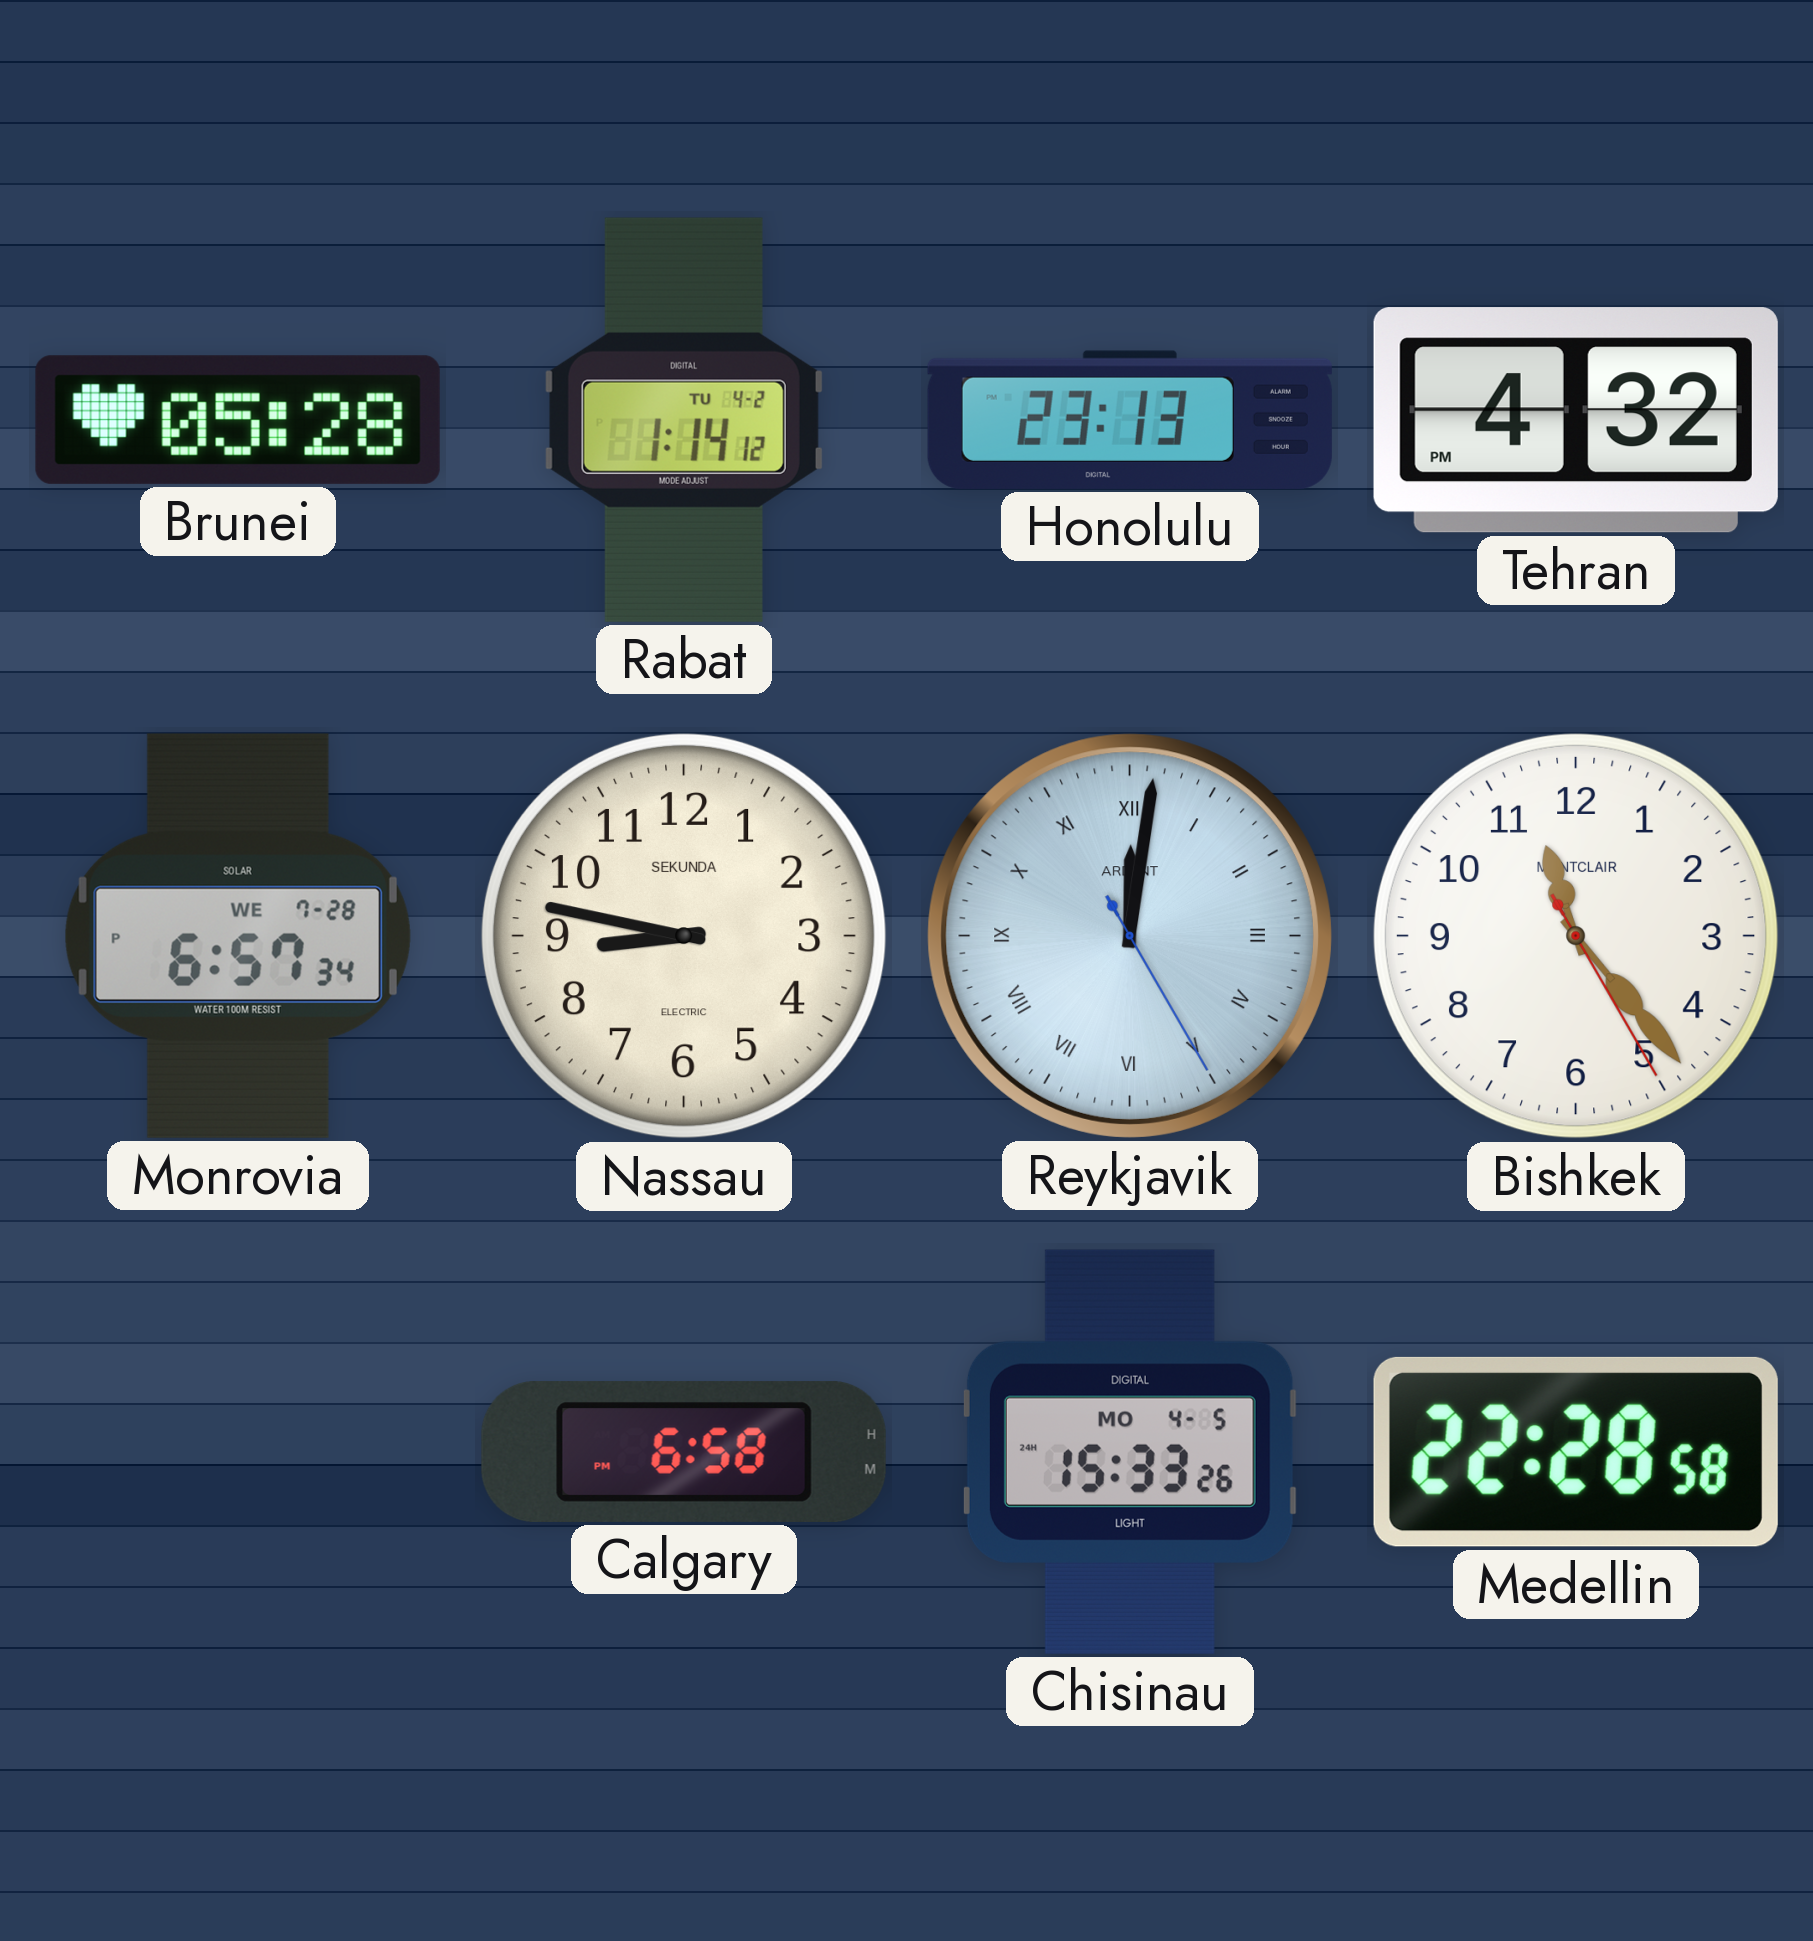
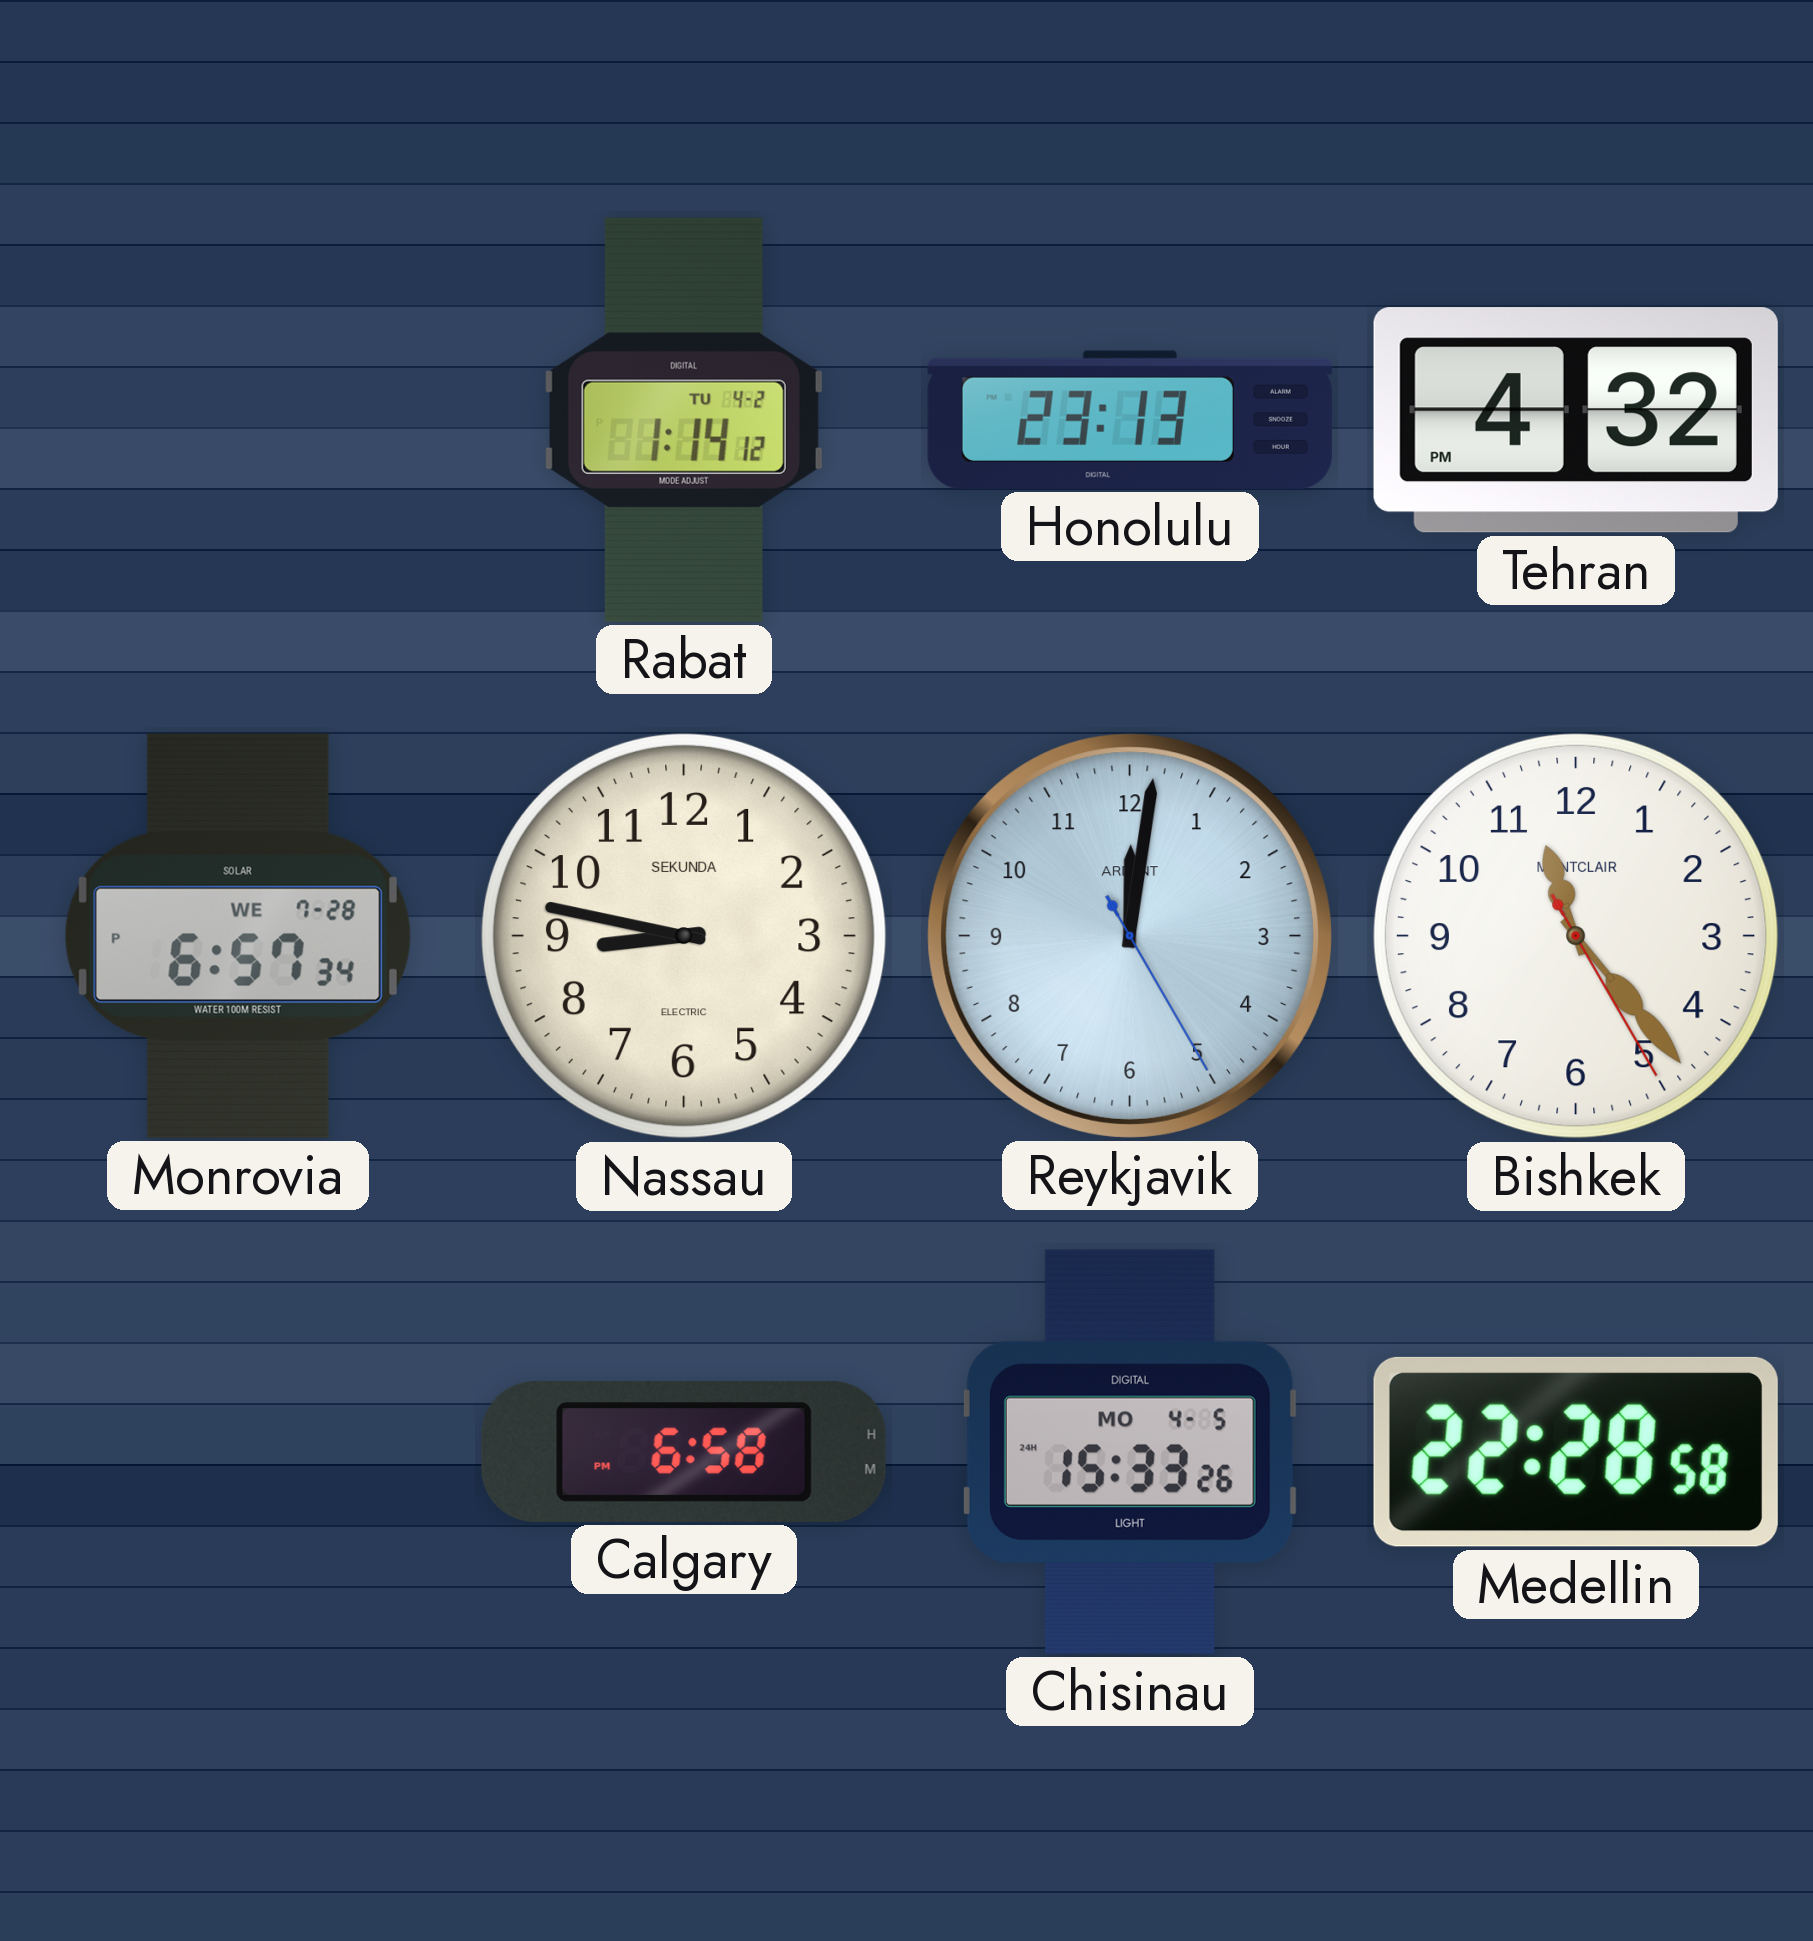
Brunei: 05:28 -> none (238, 420)
Reykjavik numerals: Roman -> Arabic (1130, 936)
